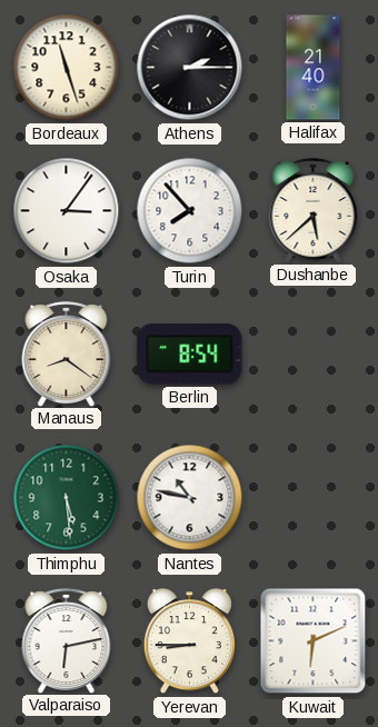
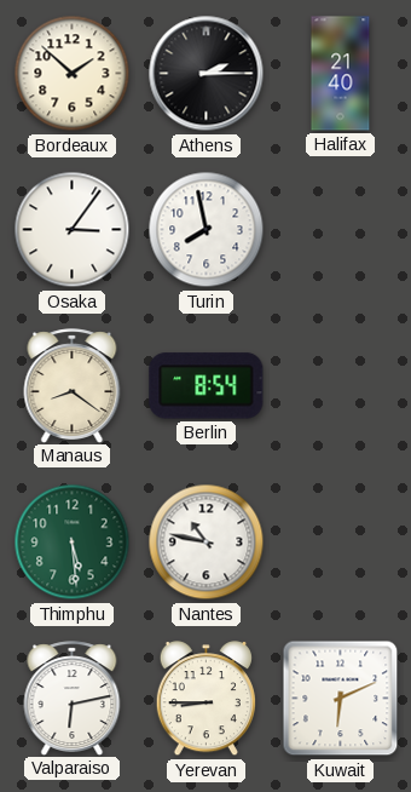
Bordeaux: 11:27 -> 1:52 (73, 74)
Turin: 7:53 -> 7:58 (207, 230)
Dushanbe: 5:38 -> none (314, 210)
